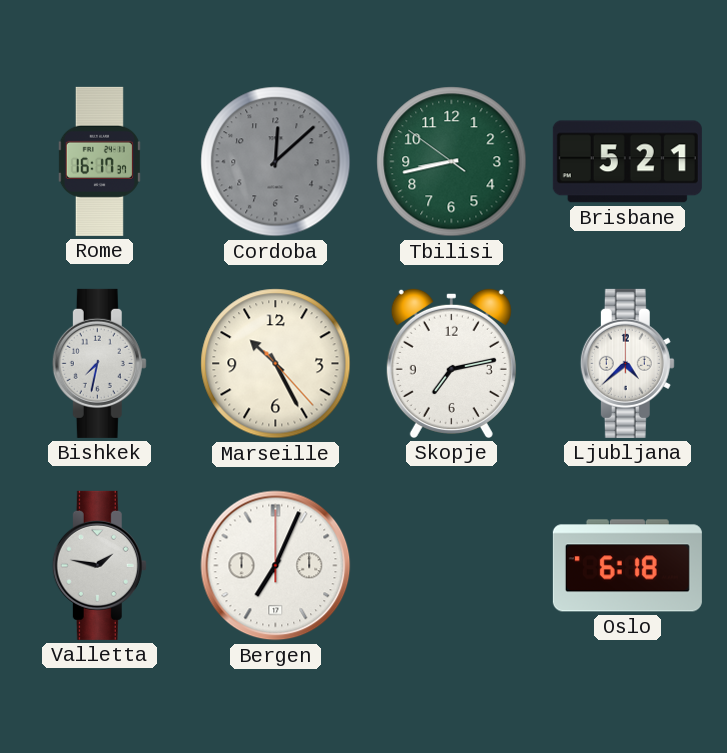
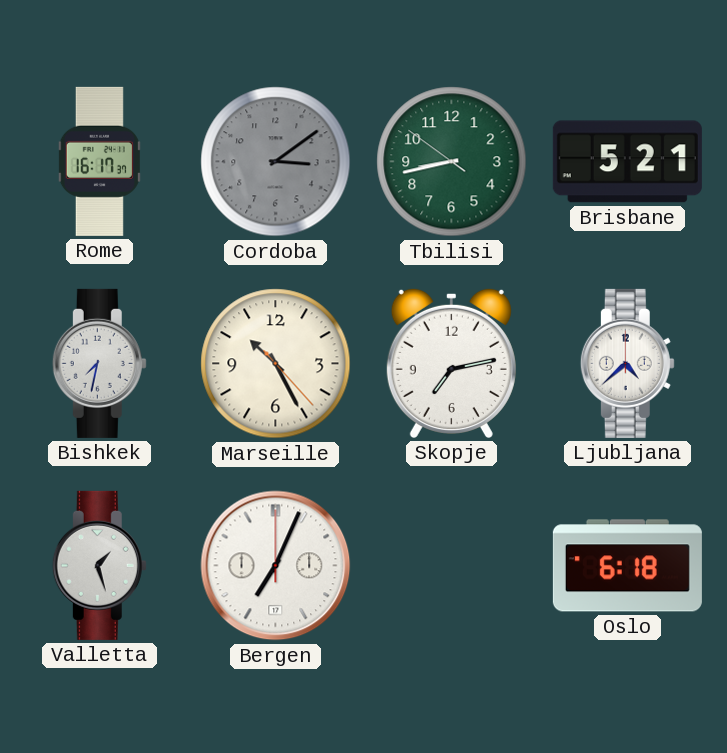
Cordoba: 12:08 -> 3:09 (276, 162)
Valletta: 1:47 -> 1:27 (99, 565)
